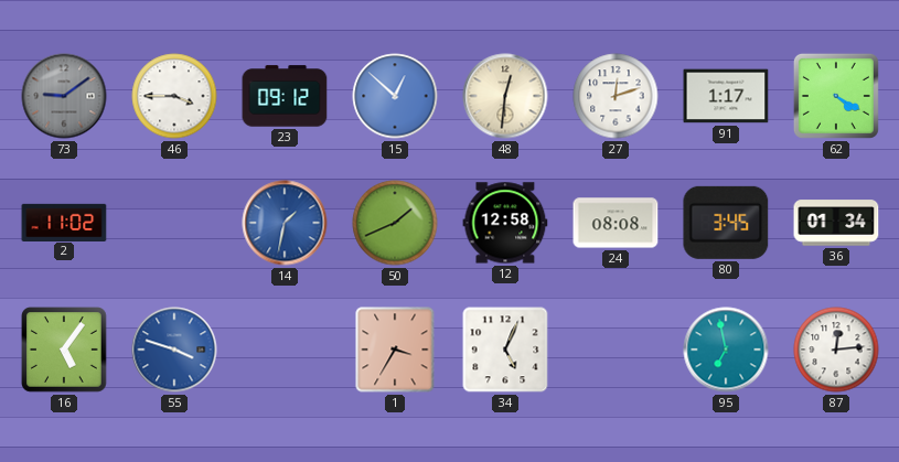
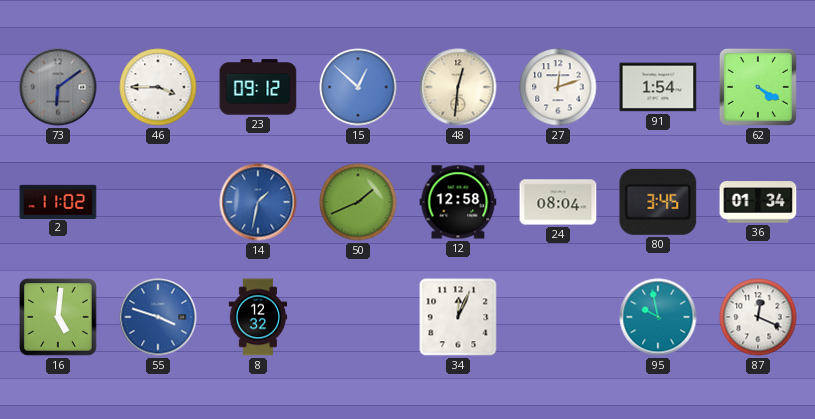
73: 9:09 -> 6:09 (58, 87)
91: 1:17 -> 1:54 (658, 87)
24: 08:08 -> 08:04 (558, 202)
16: 5:06 -> 5:01 (59, 318)
8: none -> 12:32 (258, 317)
1: 3:35 -> none (395, 350)
34: 5:04 -> 12:04 (458, 317)
95: 6:58 -> 9:58 (658, 317)
87: 12:14 -> 12:19 (758, 317)
